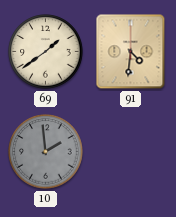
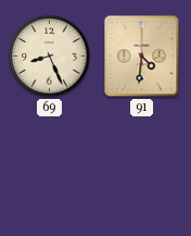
69: 1:39 -> 8:26 (50, 57)
10: 1:59 -> none (46, 152)
